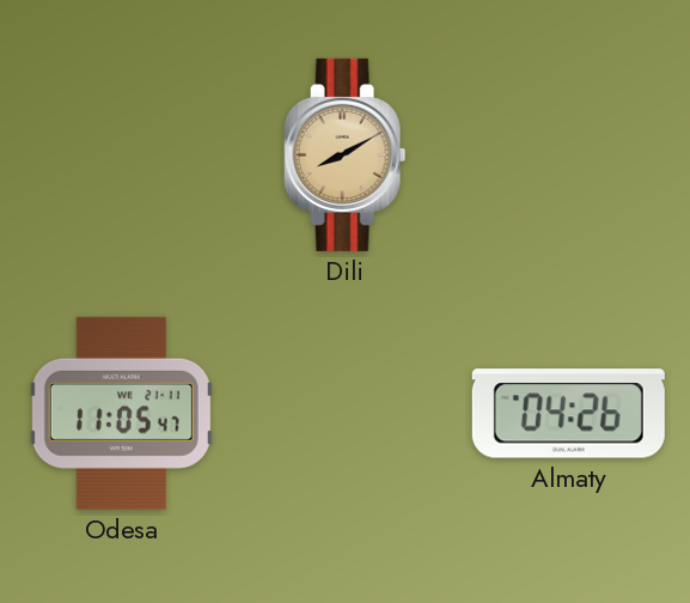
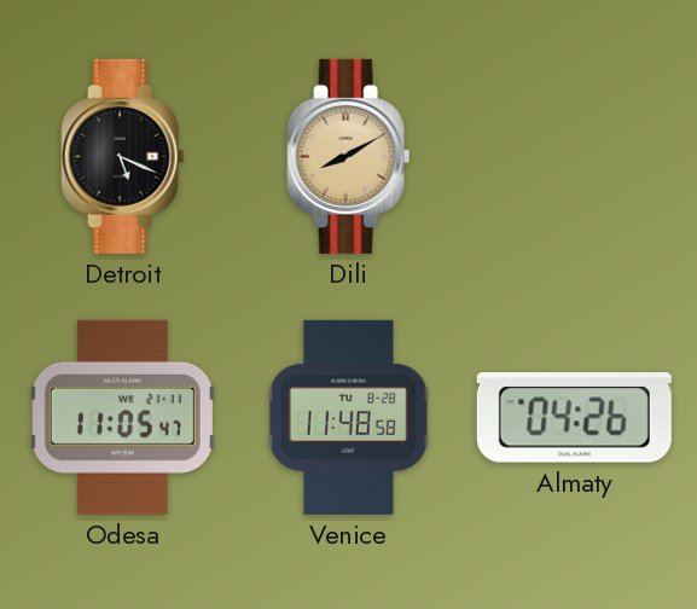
Detroit: none -> 5:19 (123, 156)
Venice: none -> 11:48 (348, 417)
